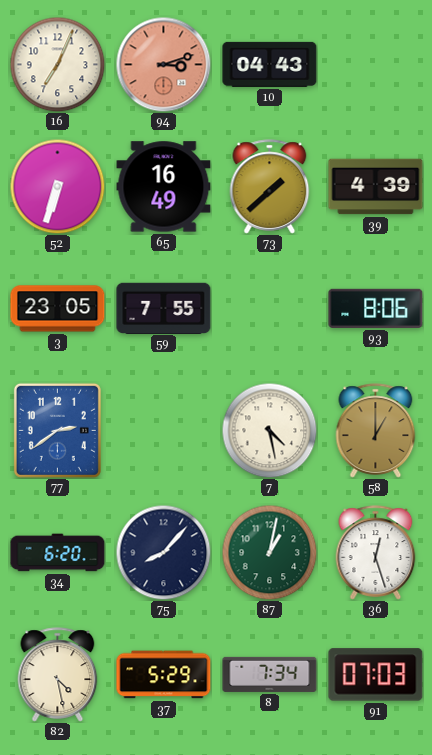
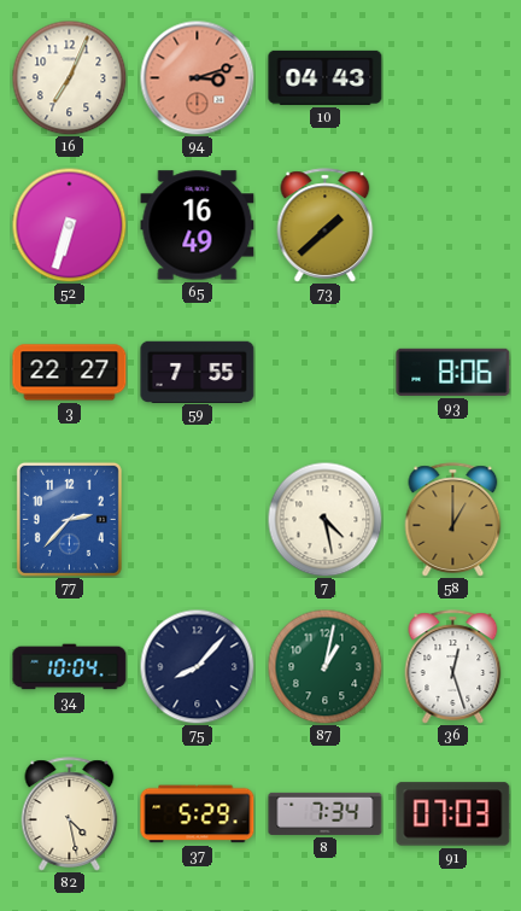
39: 4:39 -> none (376, 187)
3: 23:05 -> 22:27 (70, 373)
77: 2:39 -> 2:37 (69, 519)
34: 6:20 -> 10:04 (70, 667)
